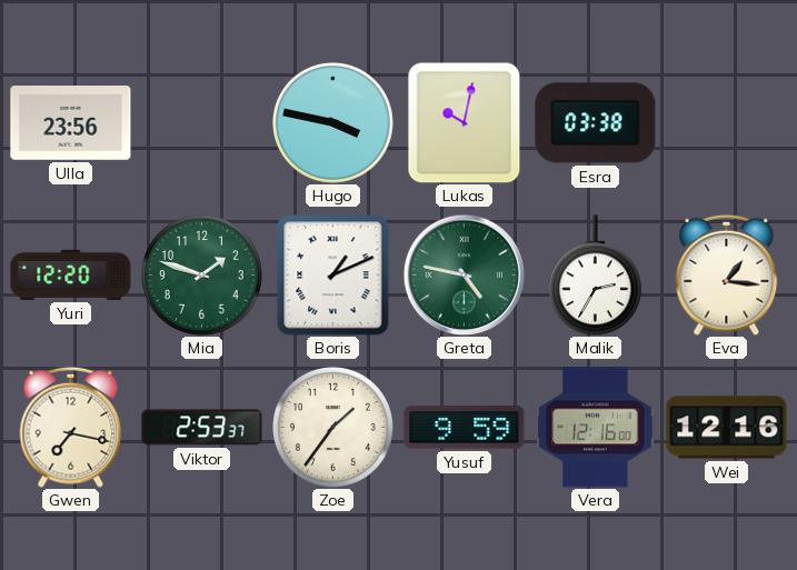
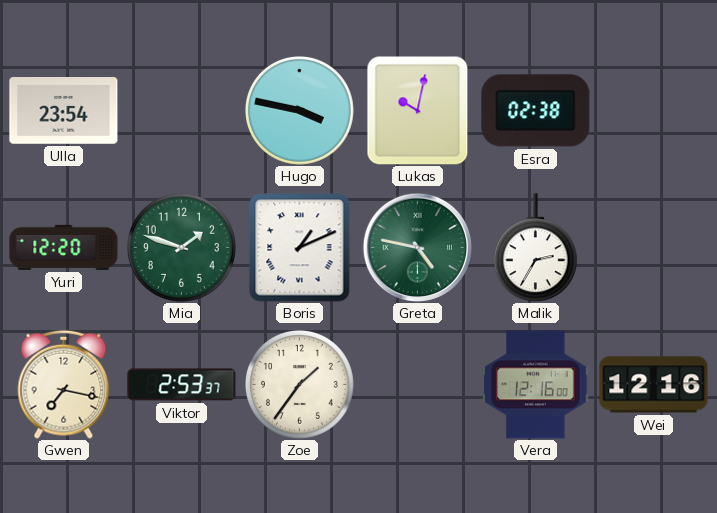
Ulla: 23:56 -> 23:54 (64, 111)
Esra: 03:38 -> 02:38 (536, 111)
Eva: 1:16 -> none (727, 274)
Yusuf: 9:59 -> none (465, 428)
